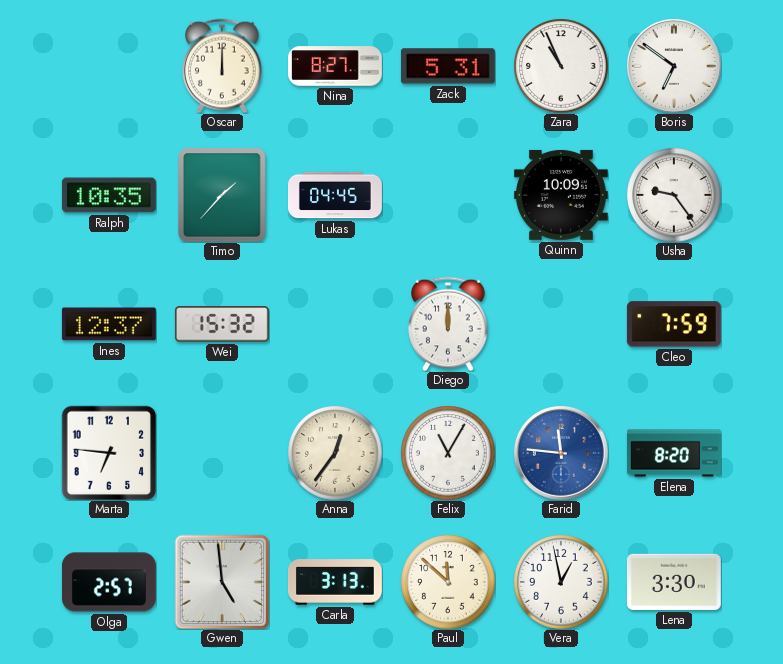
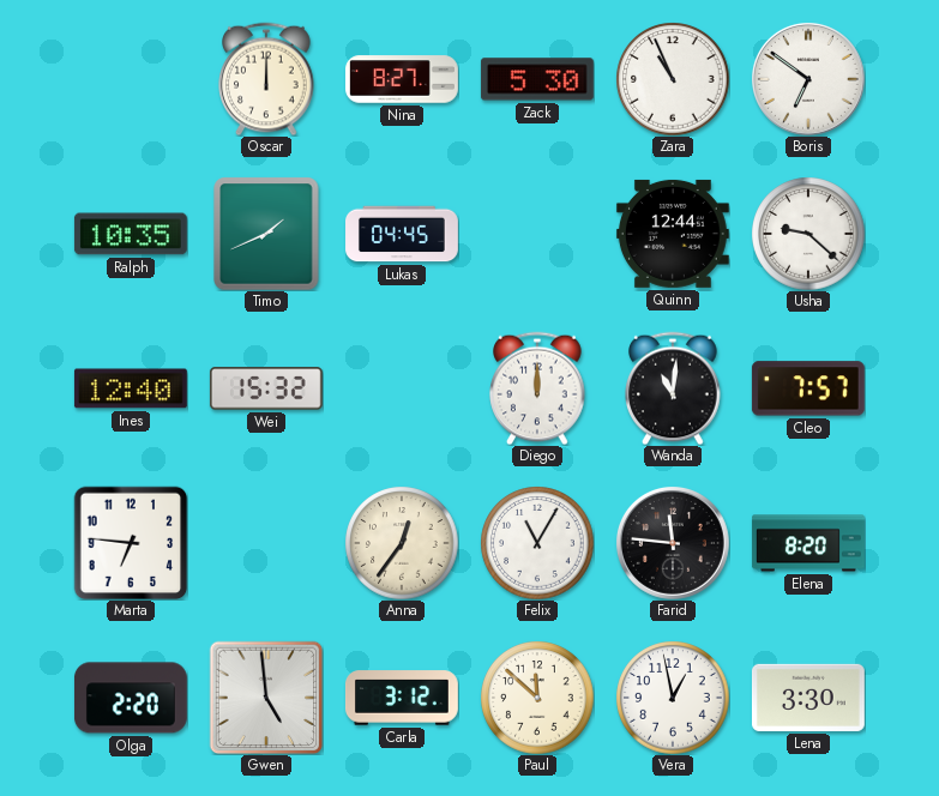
Zack: 5:31 -> 5:30 (537, 79)
Timo: 1:37 -> 1:41 (266, 234)
Quinn: 10:09 -> 12:44 (673, 234)
Usha: 9:24 -> 9:22 (808, 234)
Ines: 12:37 -> 12:40 (131, 388)
Wanda: none -> 11:01 (673, 388)
Cleo: 7:59 -> 7:57 (808, 388)
Farid dial: blue -> black (673, 543)
Olga: 2:57 -> 2:20 (131, 698)
Carla: 3:13 -> 3:12 (402, 698)
